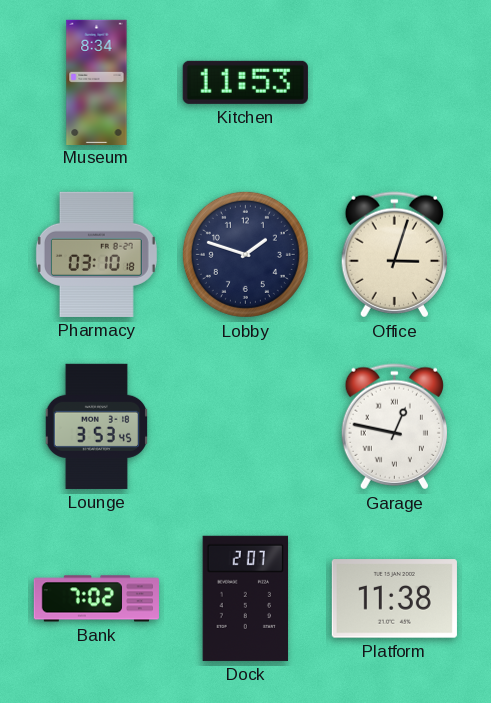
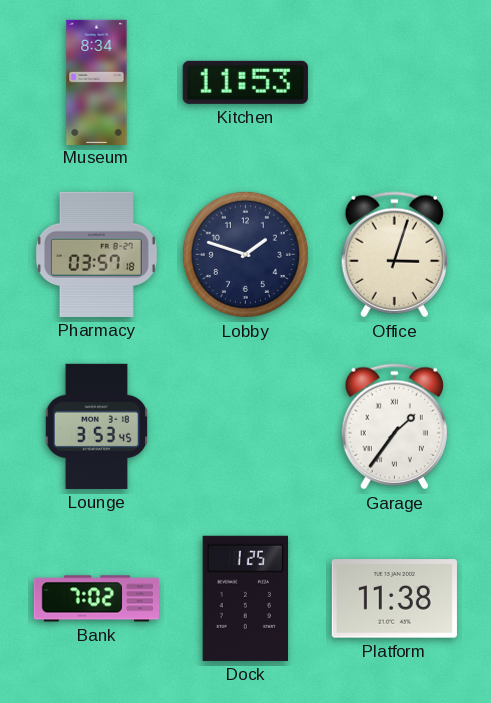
Pharmacy: 03:10 -> 03:57 (96, 254)
Garage: 12:47 -> 1:36 (394, 427)
Dock: 2:07 -> 1:25 (246, 598)
